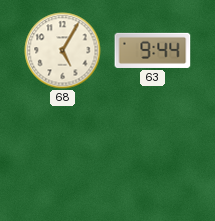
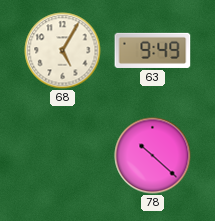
63: 9:44 -> 9:49 (153, 50)
78: none -> 10:22 (153, 156)
